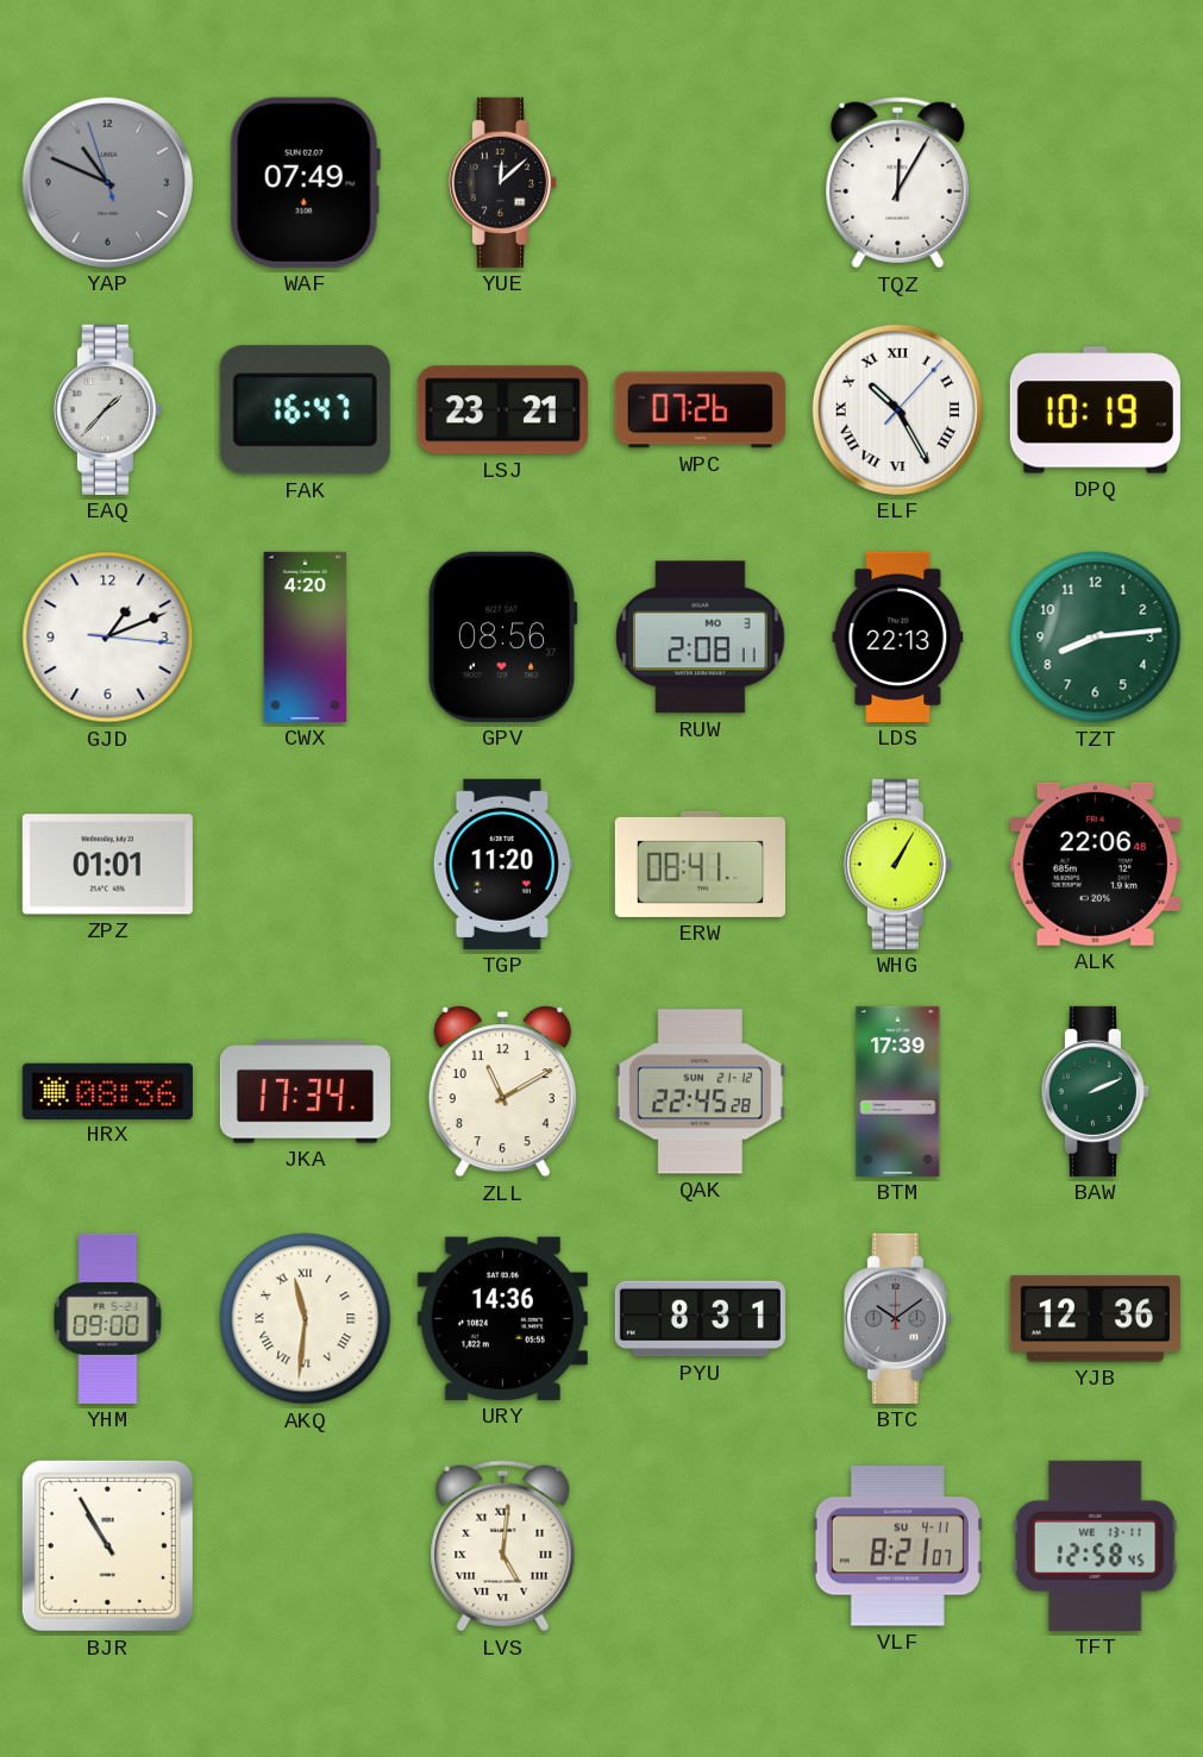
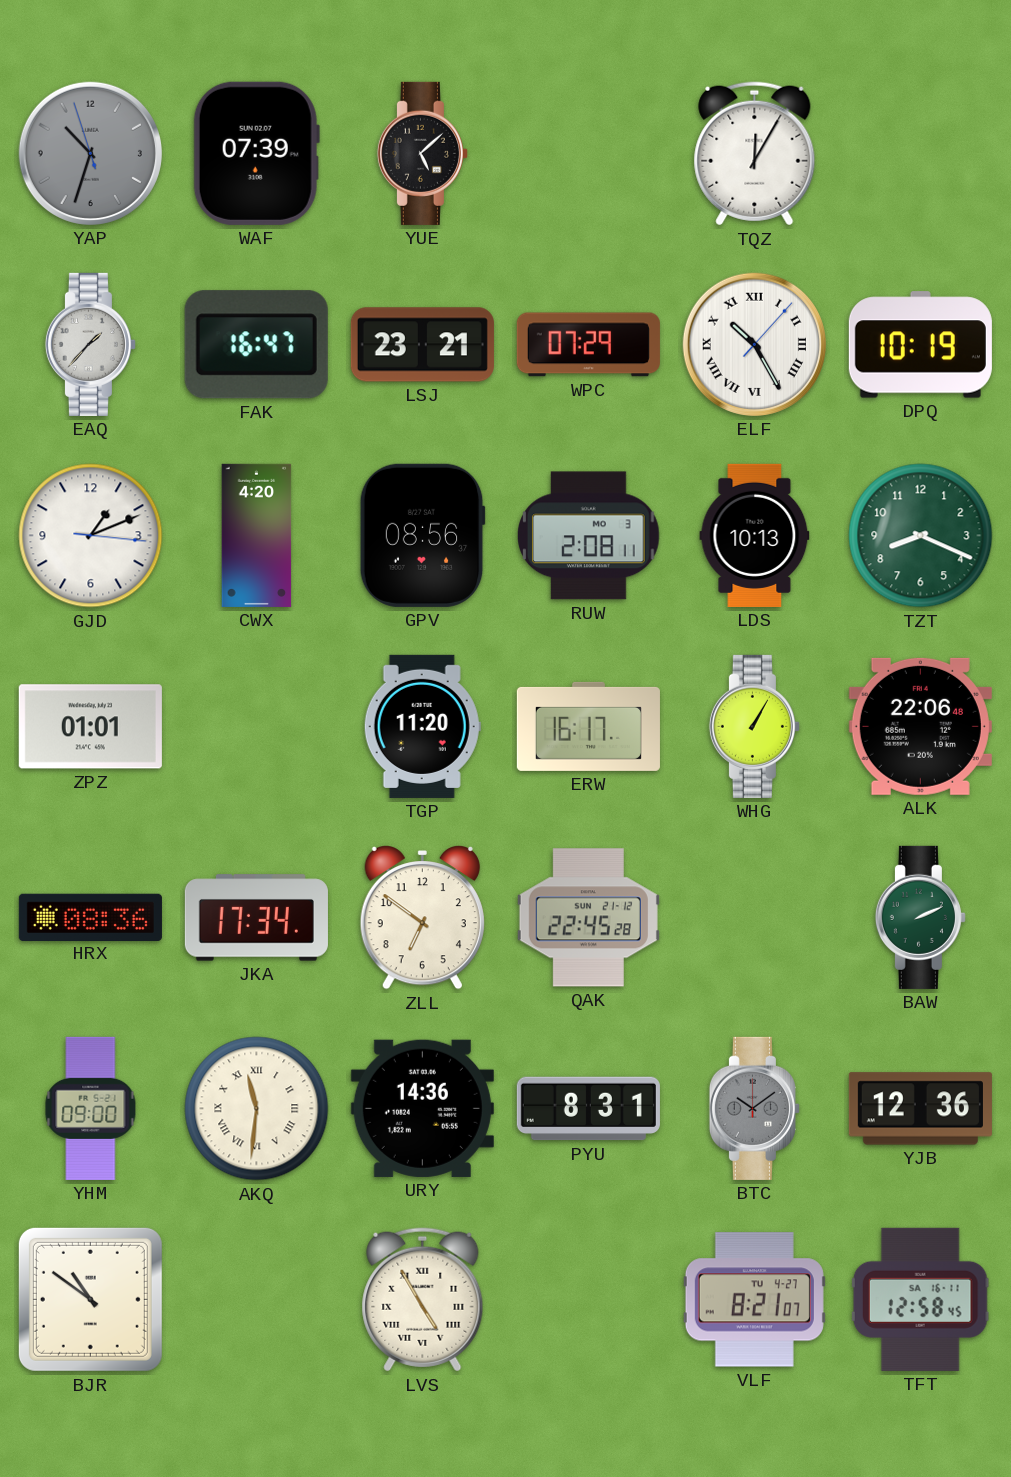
YAP: 10:48 -> 10:32 (90, 153)
WAF: 07:49 -> 07:39 (256, 153)
YUE: 12:08 -> 5:08 (422, 153)
WPC: 07:26 -> 07:29 (588, 345)
LDS: 22:13 -> 10:13 (755, 535)
TZT: 8:14 -> 8:19 (921, 536)
ERW: 08:41 -> 16:17 (588, 726)
ZLL: 11:10 -> 6:51 (422, 918)
BTM: 17:39 -> none (898, 1091)
BJR: 10:55 -> 10:51 (90, 1299)
LVS: 5:01 -> 4:55 (423, 1300)
VLF date: SU 4-11 -> TU 4-27 (754, 1300)
TFT date: WE 13-11 -> SA 16-11 (920, 1299)
